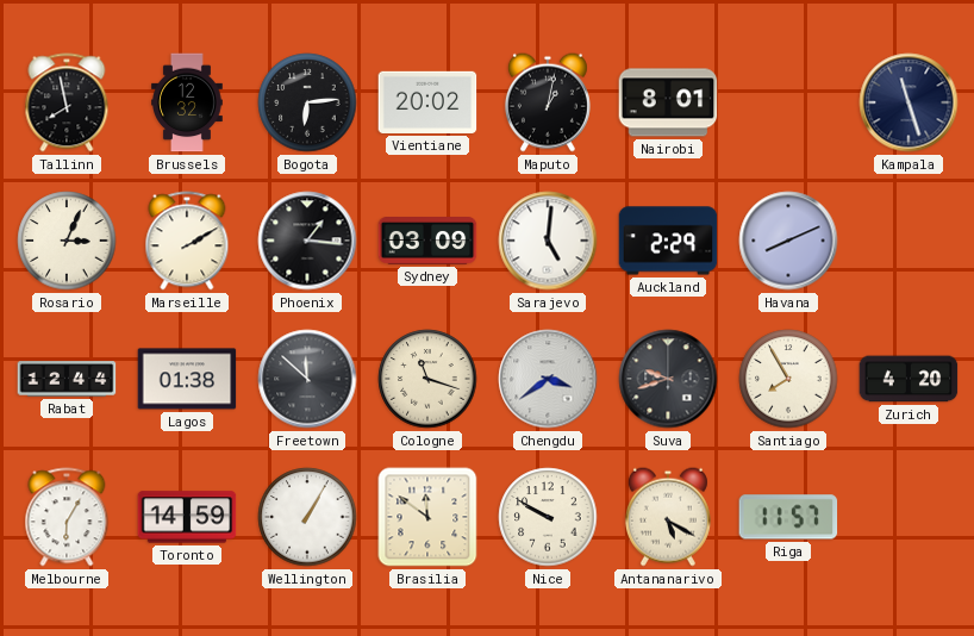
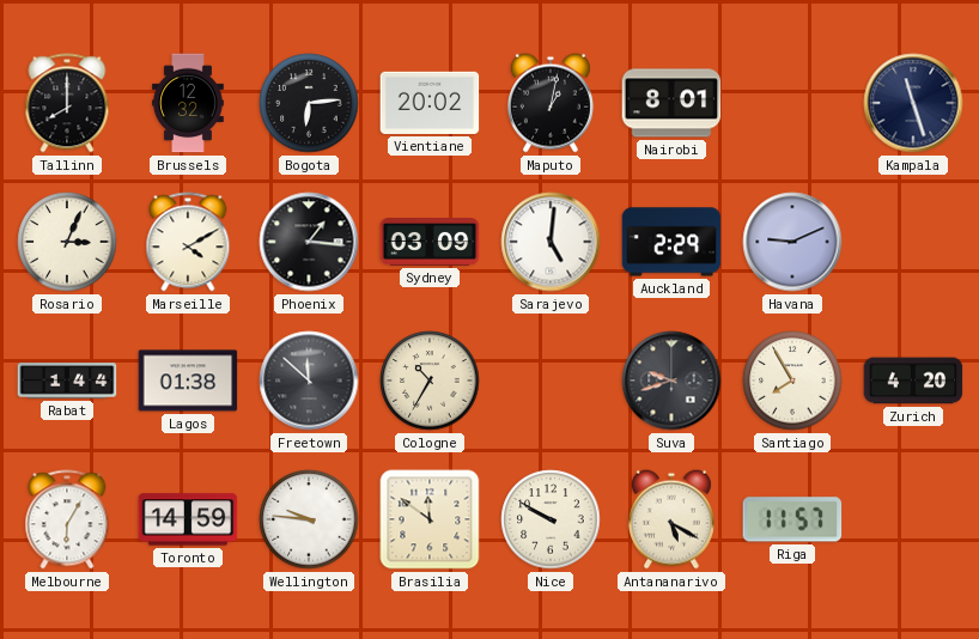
Tallinn: 7:58 -> 8:00 (67, 103)
Marseille: 2:10 -> 4:10 (188, 242)
Havana: 8:11 -> 9:11 (792, 242)
Rabat: 12:44 -> 1:44 (67, 381)
Cologne: 11:18 -> 10:35 (430, 381)
Chengdu: 3:39 -> none (548, 379)
Wellington: 1:05 -> 9:46 (309, 519)
